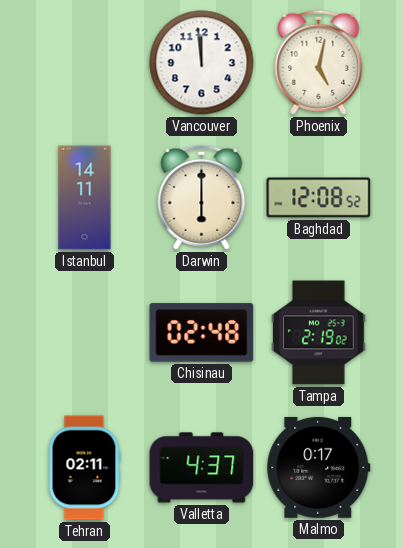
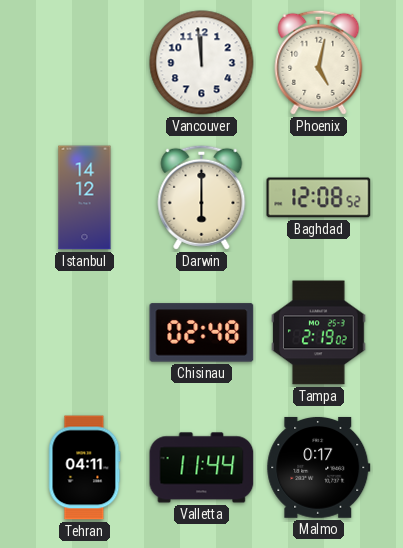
Istanbul: 14:11 -> 14:12 (85, 198)
Tehran: 02:11 -> 04:11 (84, 468)
Valletta: 4:37 -> 11:44 (202, 468)
